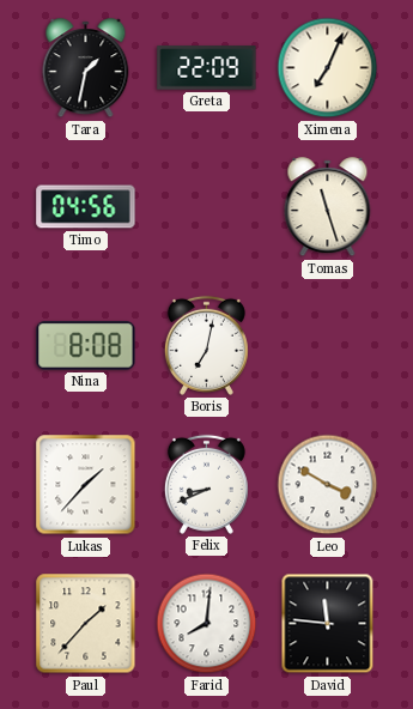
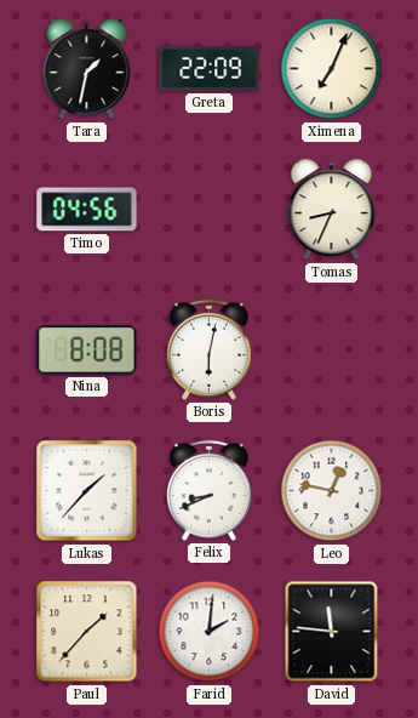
Tomas: 11:27 -> 8:34 (332, 210)
Boris: 7:02 -> 6:02 (208, 349)
Leo: 3:50 -> 12:47 (332, 491)
Farid: 8:01 -> 2:01 (210, 632)
